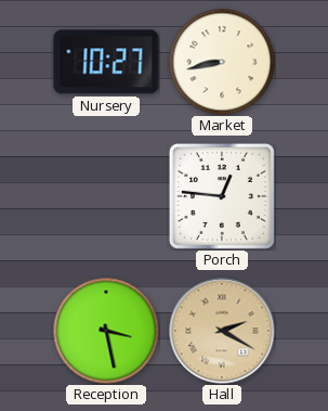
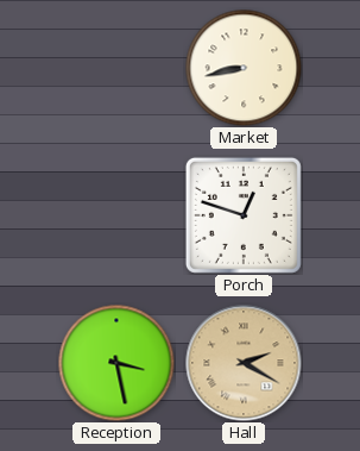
Nursery: 10:27 -> none (106, 62)
Porch: 12:46 -> 12:48 (244, 215)
